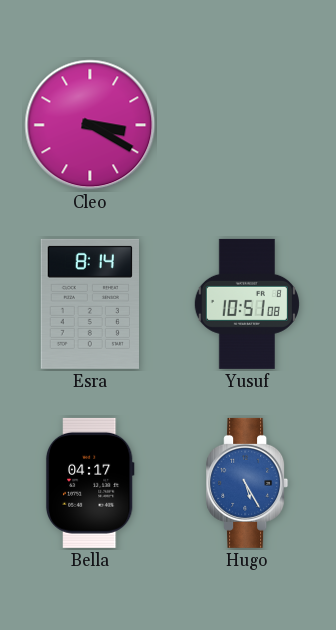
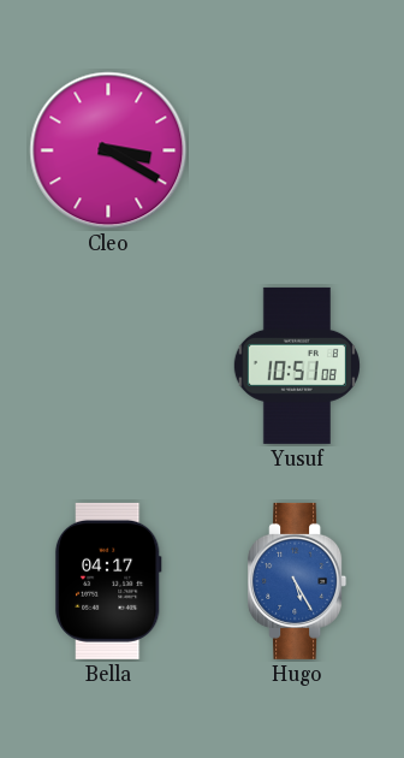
Esra: 8:14 -> none (89, 304)
